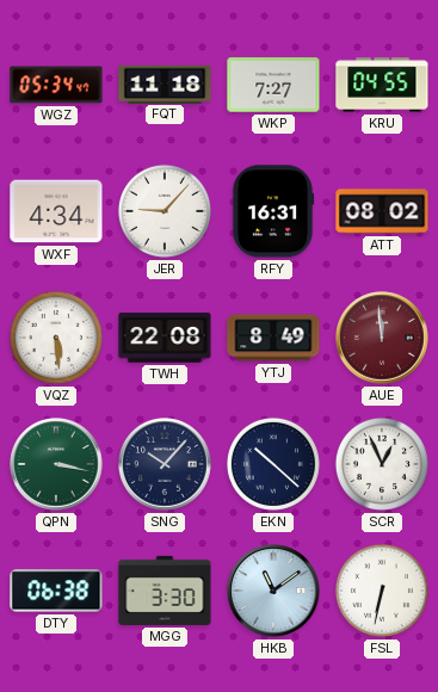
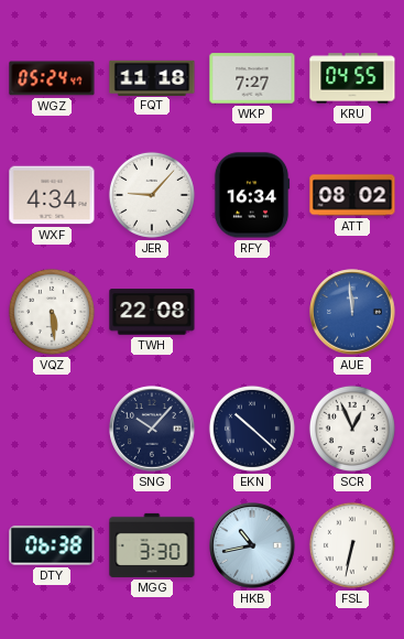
WGZ: 05:34 -> 05:24 (52, 78)
RFY: 16:31 -> 16:34 (252, 195)
YTJ: 8:49 -> none (273, 338)
AUE dial: burgundy -> blue (352, 312)
QPN: 3:17 -> none (56, 464)
HKB: 11:09 -> 10:43 (252, 545)
